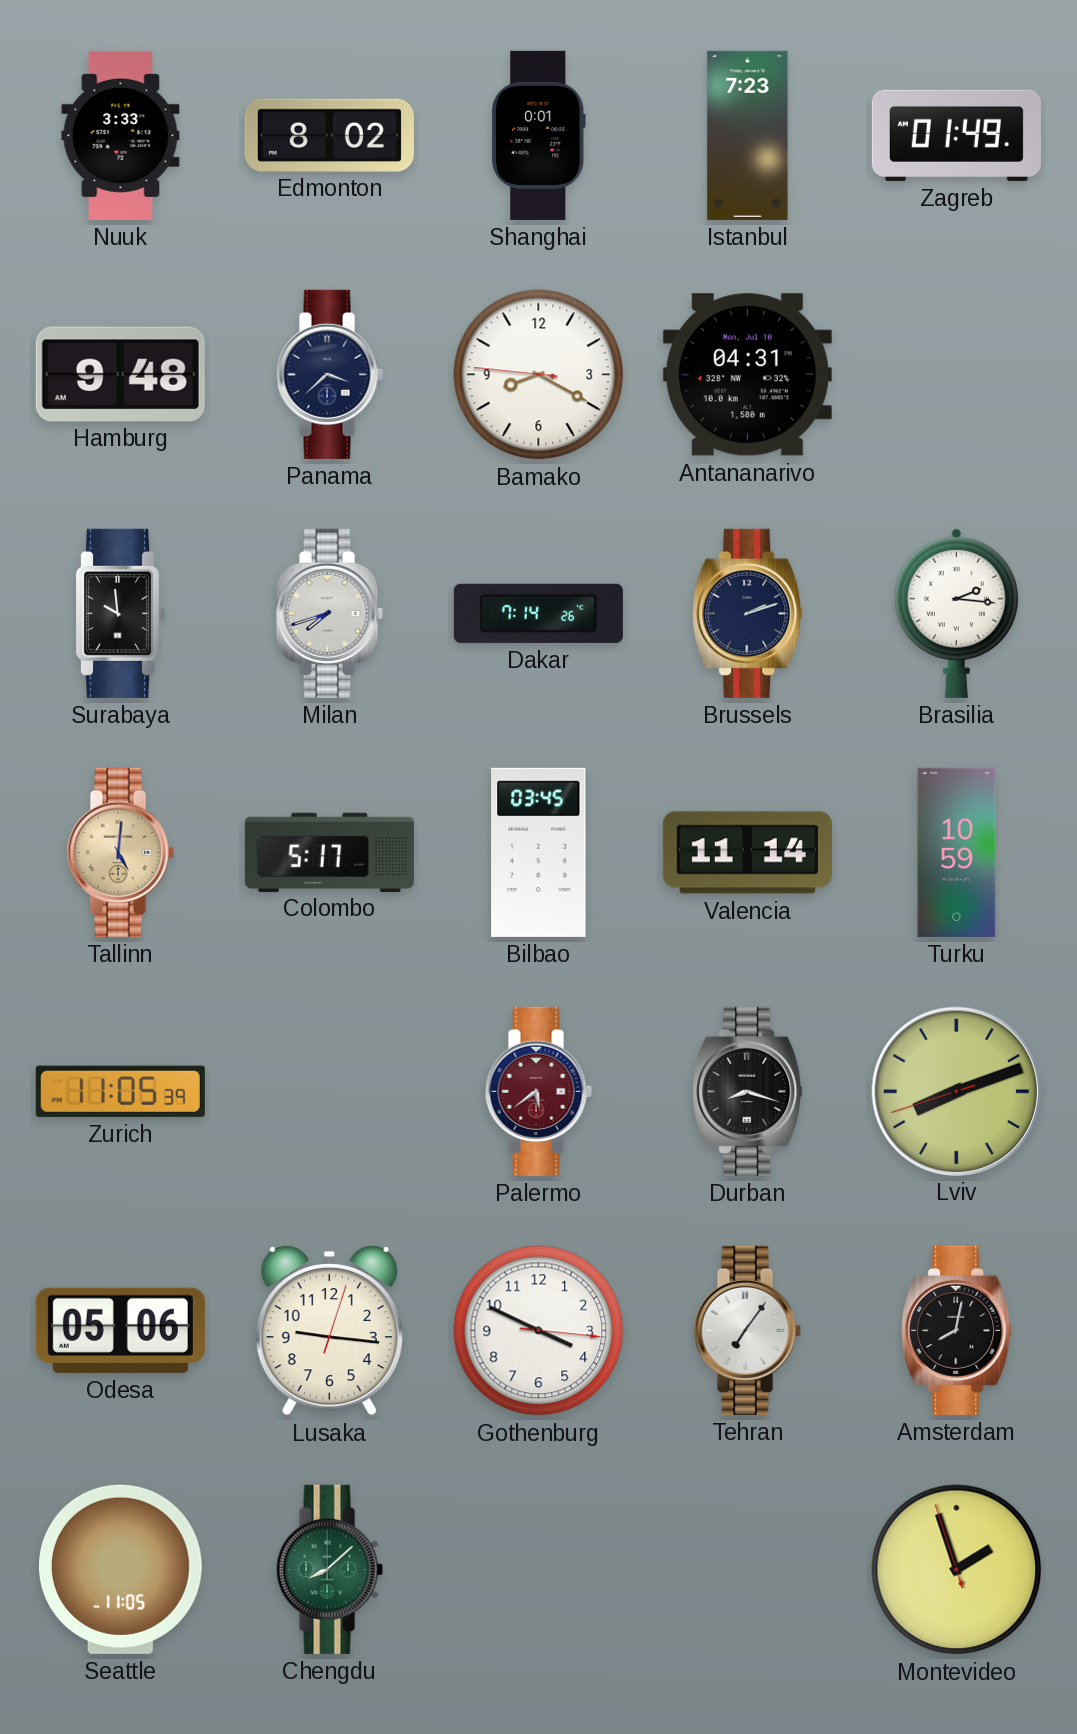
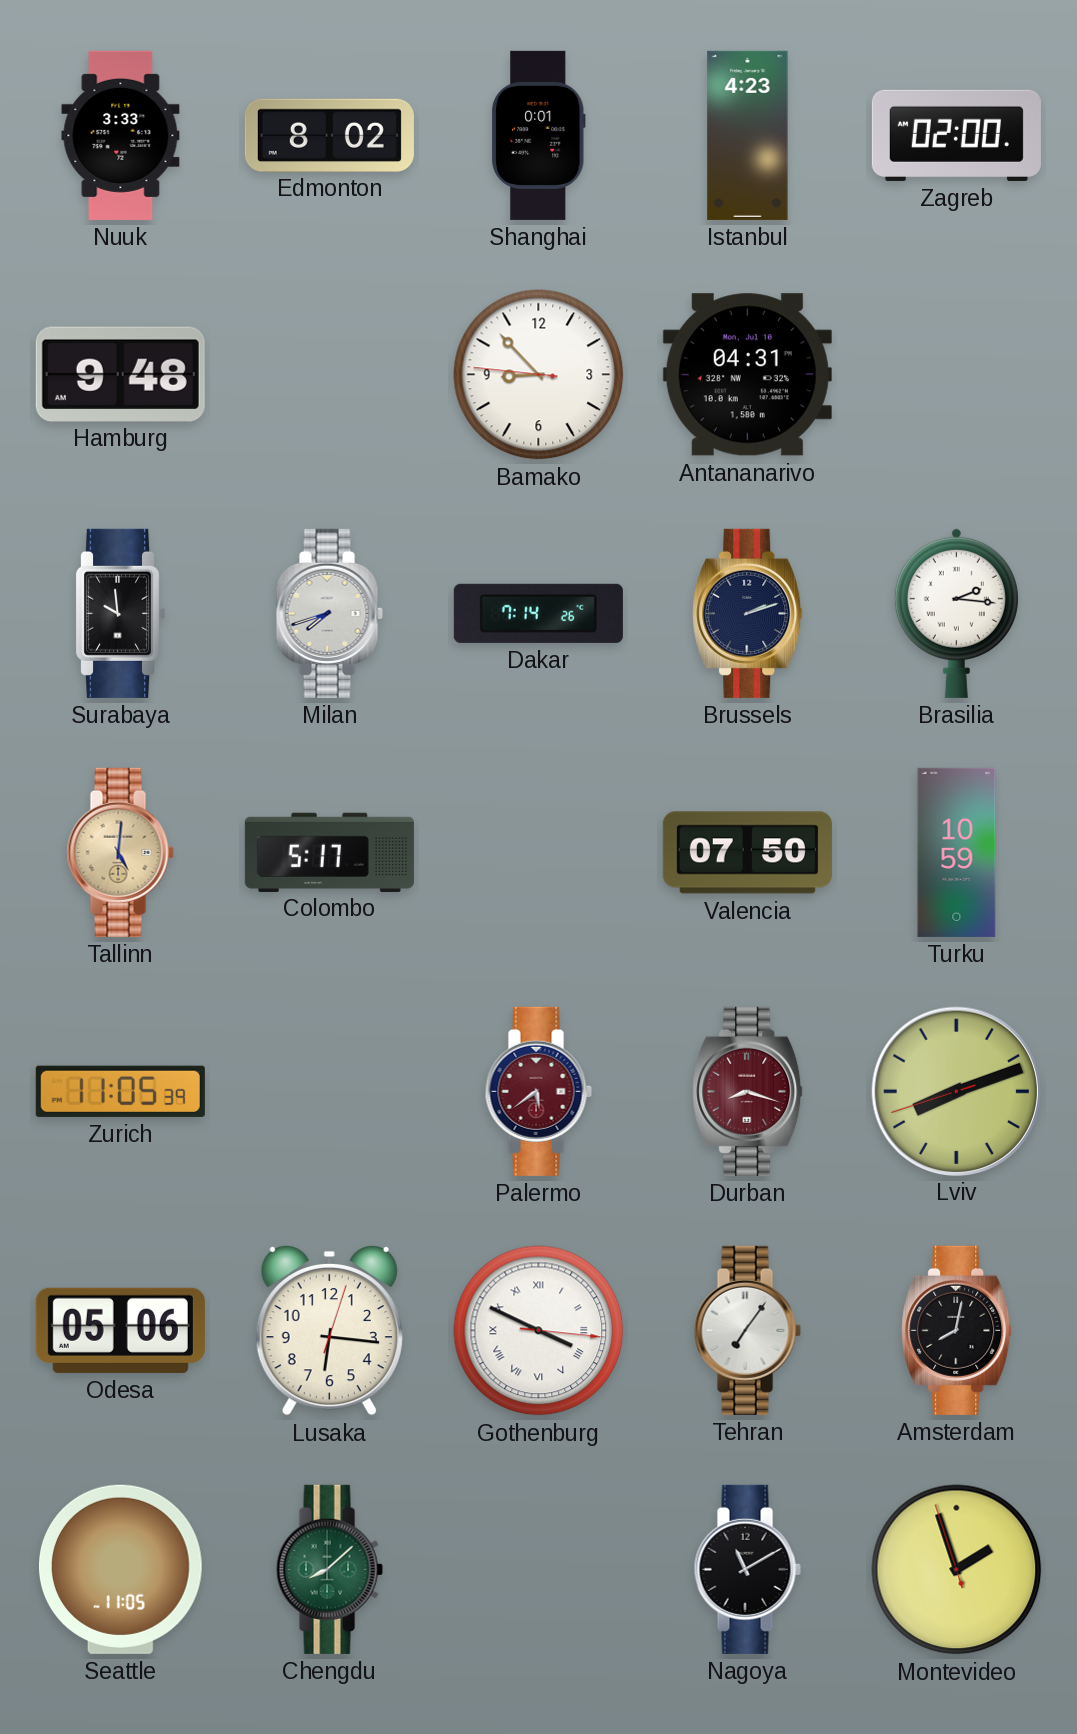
Istanbul: 7:23 -> 4:23 (748, 135)
Zagreb: 01:49 -> 02:00 (956, 135)
Panama: 3:38 -> none (329, 374)
Bamako: 8:19 -> 8:52 (539, 375)
Bilbao: 03:45 -> none (539, 852)
Valencia: 11:14 -> 07:50 (747, 853)
Durban dial: black -> burgundy (748, 1091)
Lusaka: 9:16 -> 6:16 (329, 1330)
Gothenburg numerals: Arabic -> Roman (539, 1331)
Nagoya: none -> 11:10 (747, 1569)
